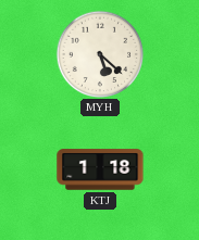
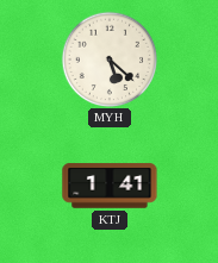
KTJ: 1:18 -> 1:41 (110, 186)
